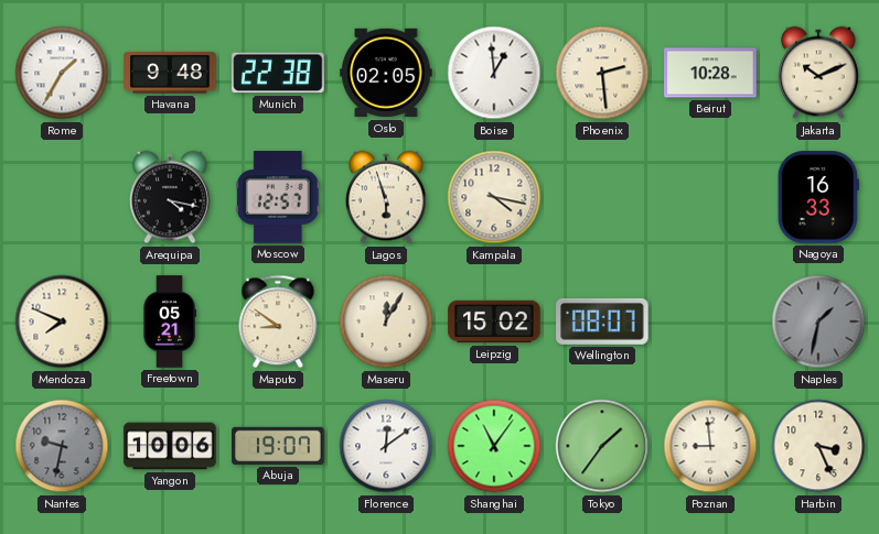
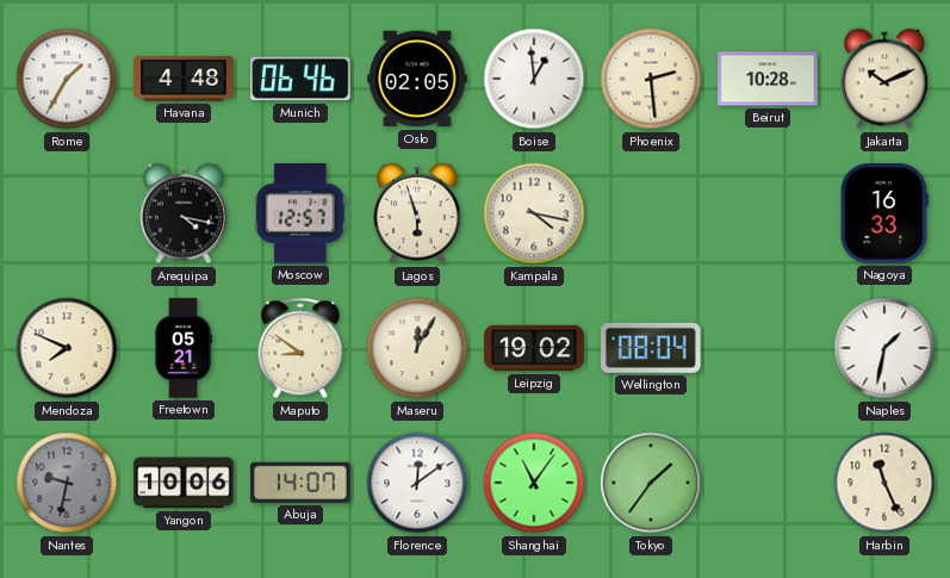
Havana: 9:48 -> 4:48 (184, 79)
Munich: 22:38 -> 06:46 (300, 79)
Leipzig: 15:02 -> 19:02 (534, 348)
Wellington: 08:07 -> 08:04 (652, 348)
Naples dial: grey -> white (884, 348)
Abuja: 19:07 -> 14:07 (300, 483)
Poznan: 8:59 -> none (710, 446)
Harbin: 3:26 -> 11:26 (884, 483)
